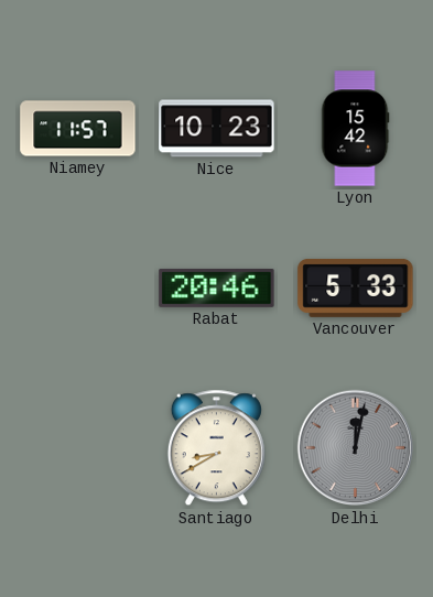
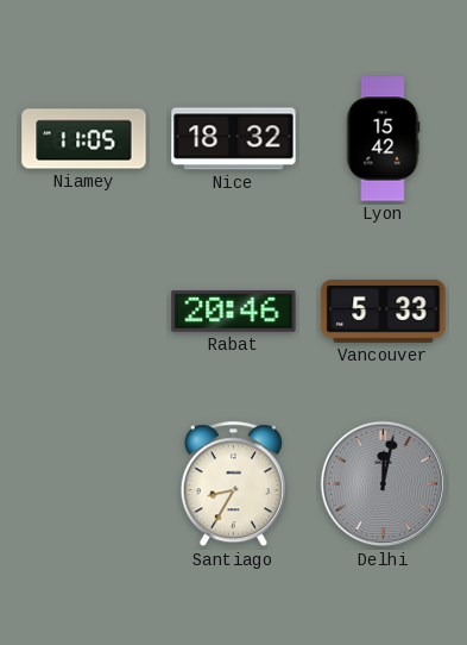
Niamey: 11:57 -> 11:05 (84, 139)
Nice: 10:23 -> 18:32 (234, 139)
Santiago: 8:40 -> 8:35 (233, 484)
